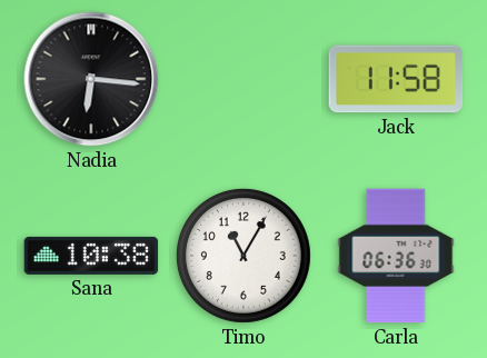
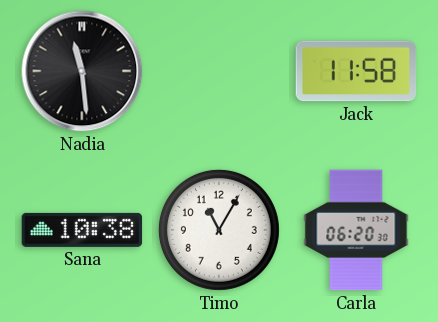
Nadia: 6:16 -> 11:29 (82, 71)
Carla: 06:36 -> 06:20 (356, 230)
